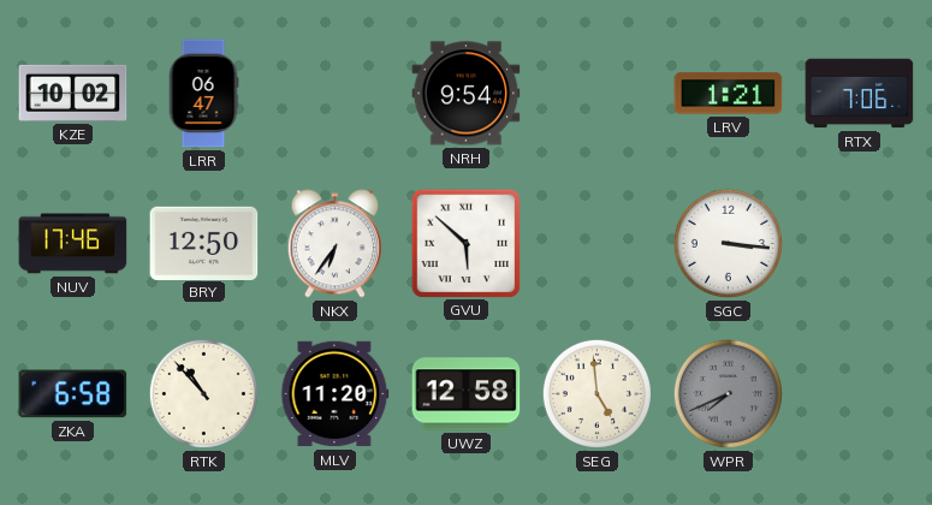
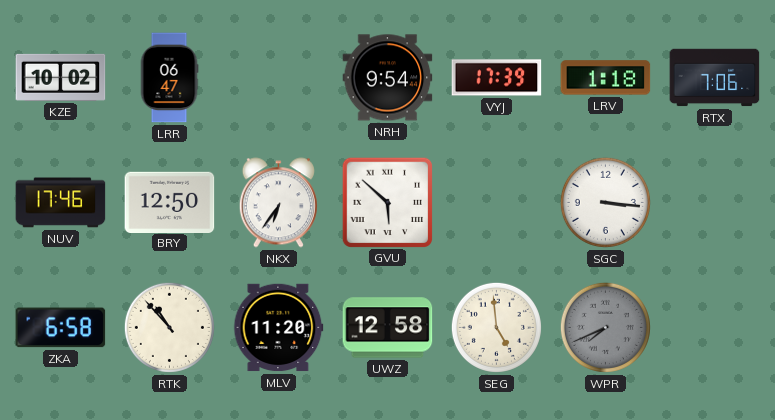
VYJ: none -> 17:39 (497, 78)
LRV: 1:21 -> 1:18 (606, 78)
